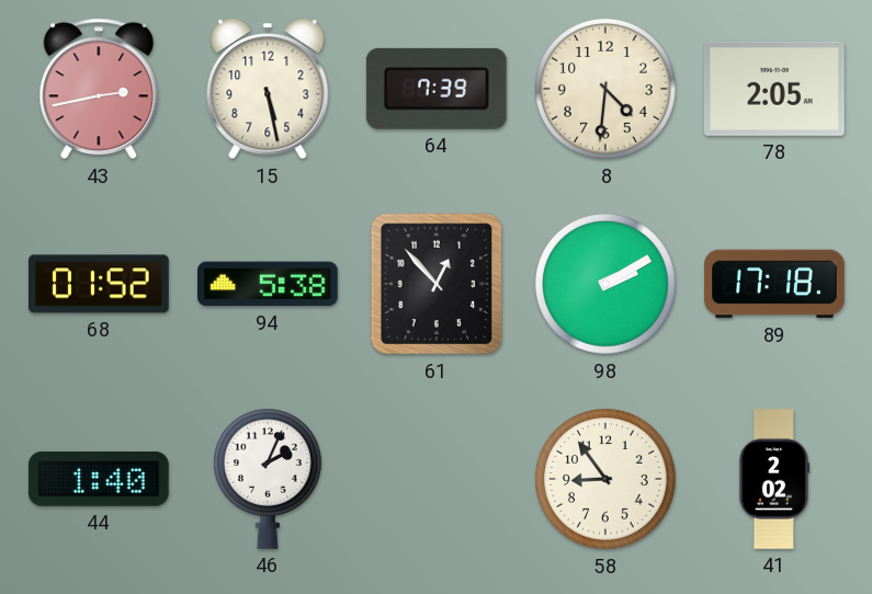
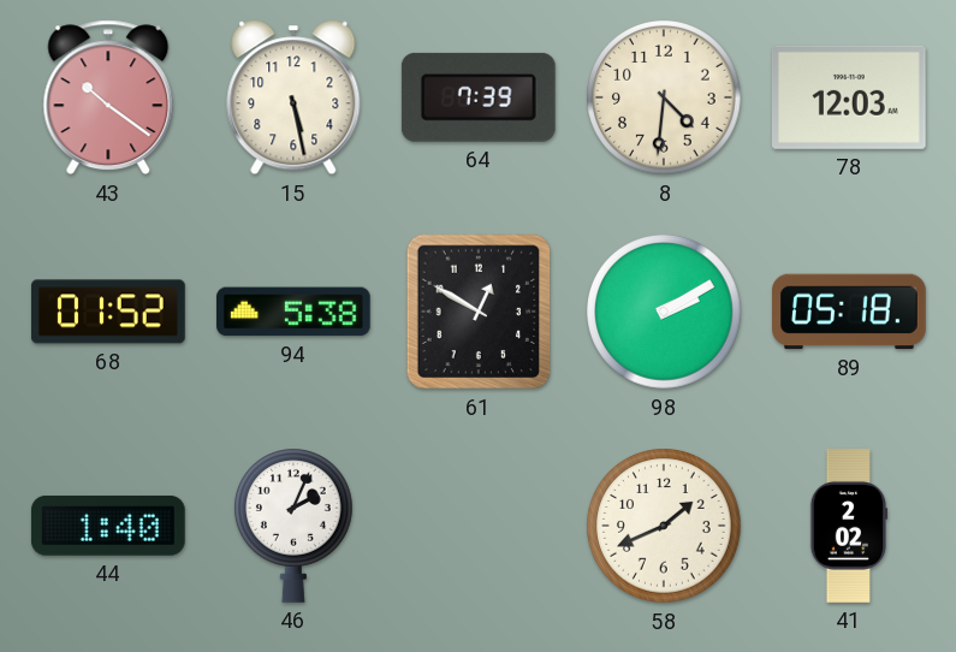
43: 2:43 -> 10:21 (108, 97)
78: 2:05 -> 12:03 (849, 97)
61: 12:53 -> 12:50 (479, 312)
89: 17:18 -> 05:18 (850, 312)
58: 8:54 -> 1:41 (665, 527)
